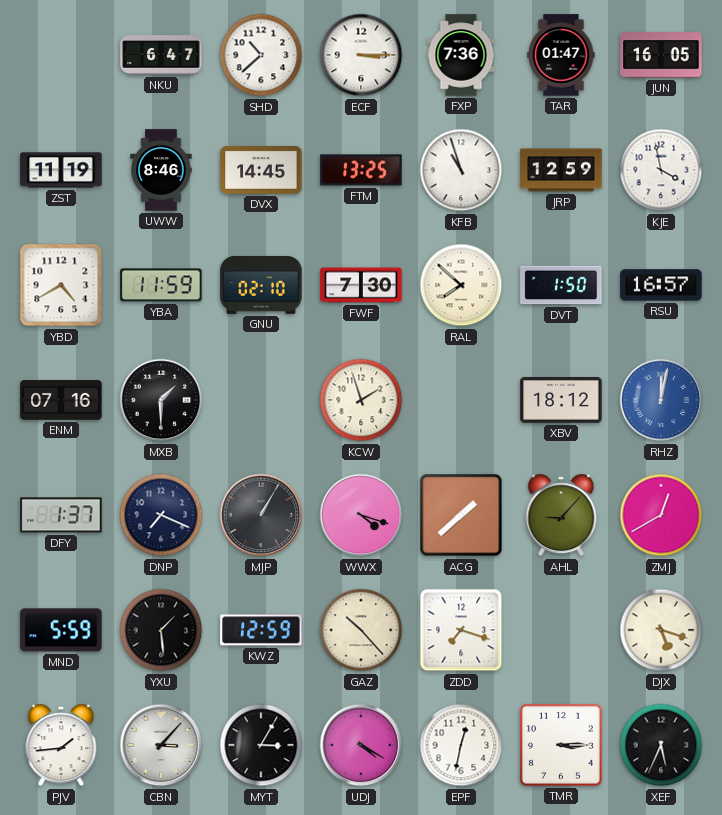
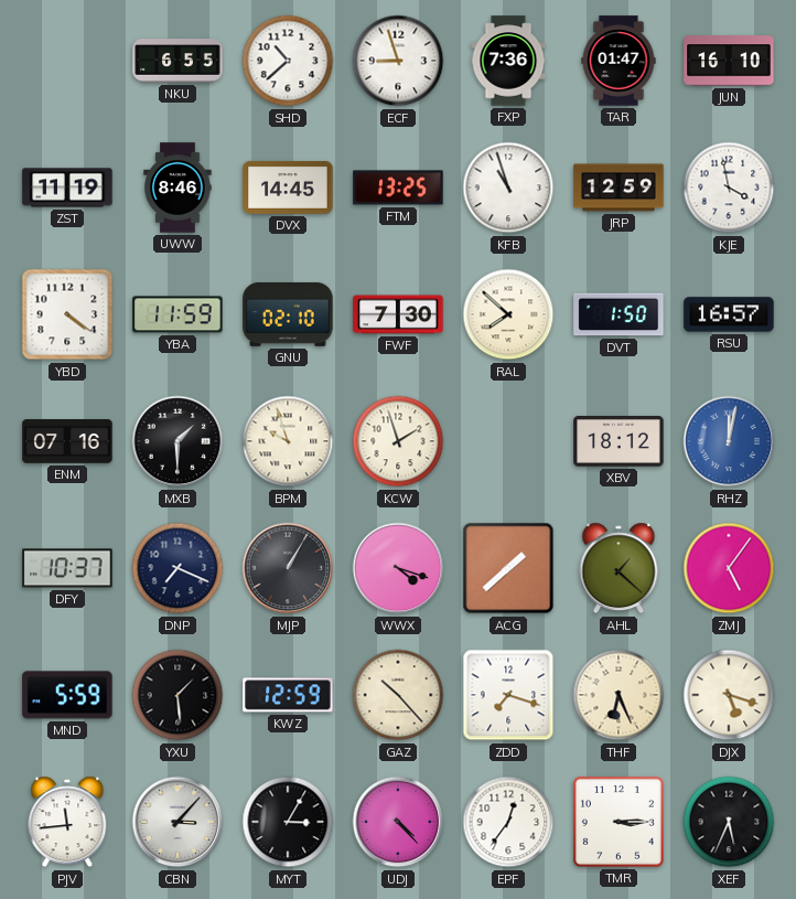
NKU: 6:47 -> 6:55 (178, 61)
ECF: 3:15 -> 8:57 (398, 61)
JUN: 16:05 -> 16:10 (729, 61)
YBD: 4:40 -> 4:21 (67, 314)
BPM: none -> 9:57 (288, 441)
DFY: 1:37 -> 10:37 (67, 568)
AHL: 9:07 -> 1:22 (618, 568)
ZMJ: 12:40 -> 5:06 (729, 568)
THF: none -> 6:26 (618, 695)
PJV: 1:44 -> 11:44 (67, 822)
UDJ: 4:20 -> 4:23 (398, 822)
EPF: 12:32 -> 12:36 (508, 822)
